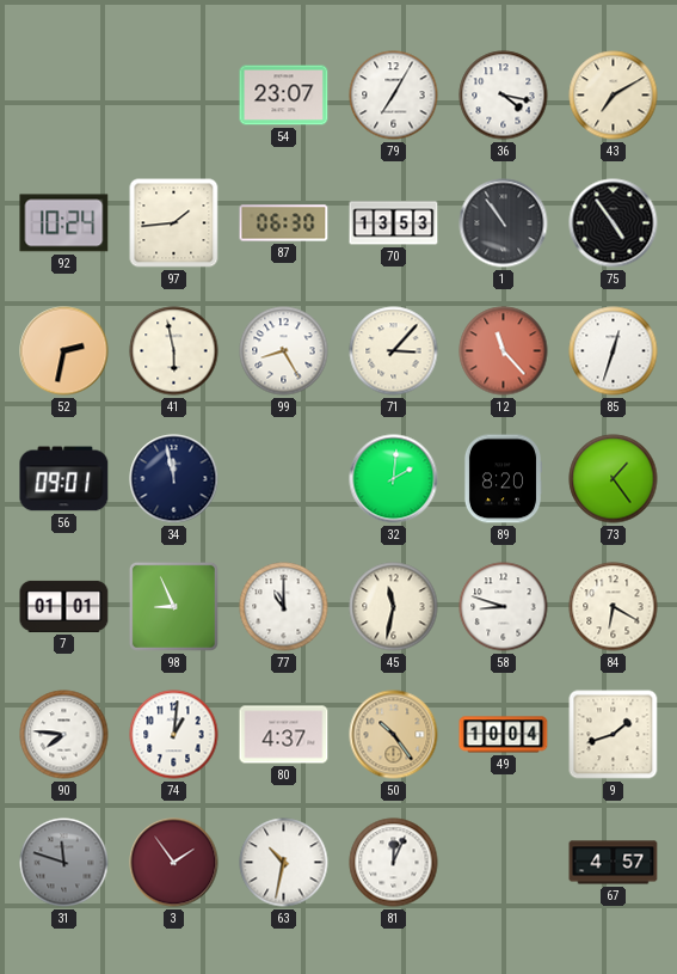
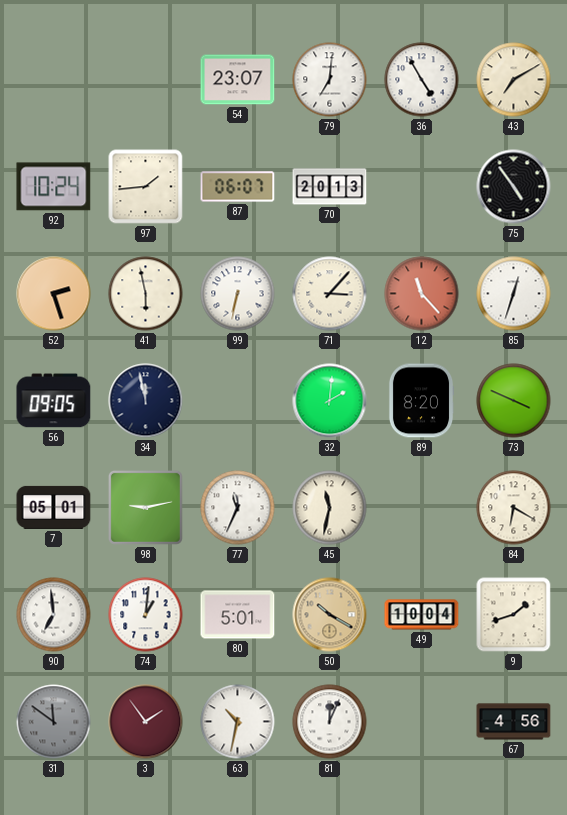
79: 7:05 -> 7:01 (330, 80)
36: 4:17 -> 4:55 (422, 80)
87: 06:30 -> 06:07 (238, 187)
70: 13:53 -> 20:13 (330, 187)
1: 10:54 -> none (504, 223)
52: 2:32 -> 2:27 (54, 294)
99: 8:25 -> 6:32 (238, 294)
56: 09:01 -> 09:05 (54, 401)
73: 1:24 -> 3:49 (514, 401)
7: 01:01 -> 05:01 (54, 507)
98: 8:56 -> 9:13 (145, 507)
77: 11:00 -> 11:34 (238, 508)
58: 8:48 -> none (504, 607)
90: 7:46 -> 6:59 (54, 615)
80: 4:37 -> 5:01 (238, 615)
50: 10:24 -> 10:20 (330, 615)
31: 11:48 -> 11:51 (54, 722)
67: 4:57 -> 4:56 (514, 722)
